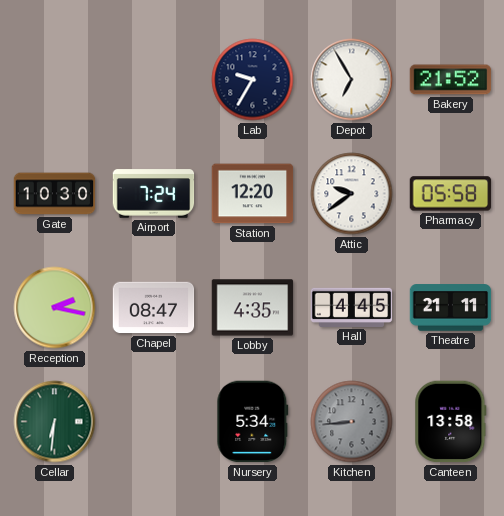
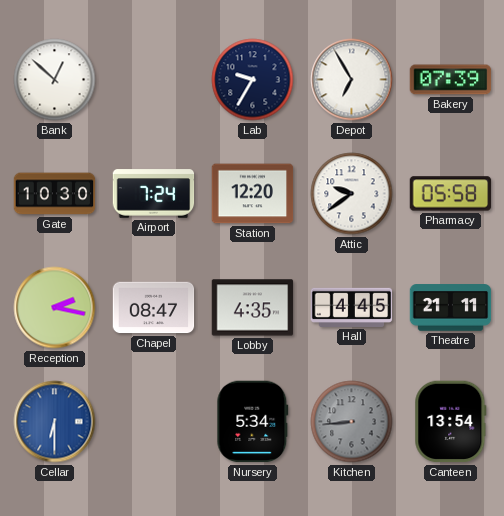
Bank: none -> 12:52 (55, 80)
Bakery: 21:52 -> 07:39 (451, 80)
Cellar: 6:31 -> 6:30 (55, 422)
Cellar dial: green -> blue (55, 422)
Canteen: 13:58 -> 13:54 (451, 422)
